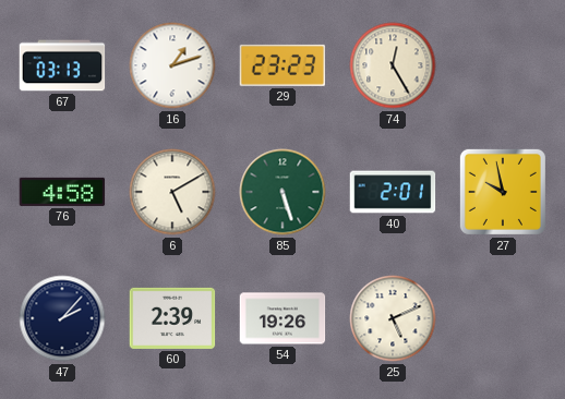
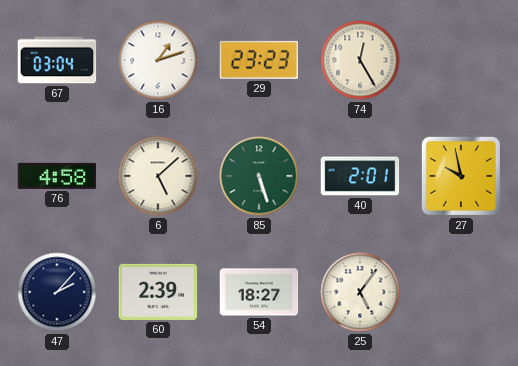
67: 03:13 -> 03:04 (57, 60)
6: 5:10 -> 5:08 (158, 176)
54: 19:26 -> 18:27 (259, 292)
25: 5:11 -> 5:06 (360, 292)
